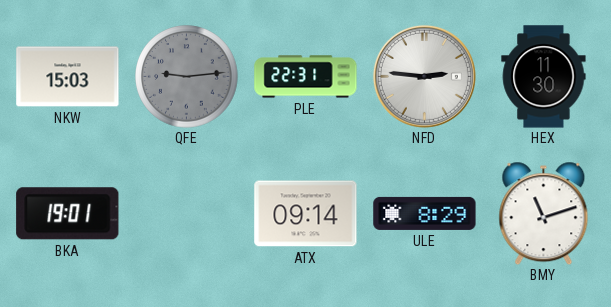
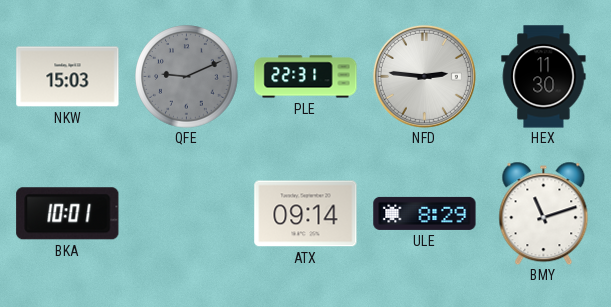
QFE: 9:14 -> 9:11 (187, 77)
BKA: 19:01 -> 10:01 (68, 214)
